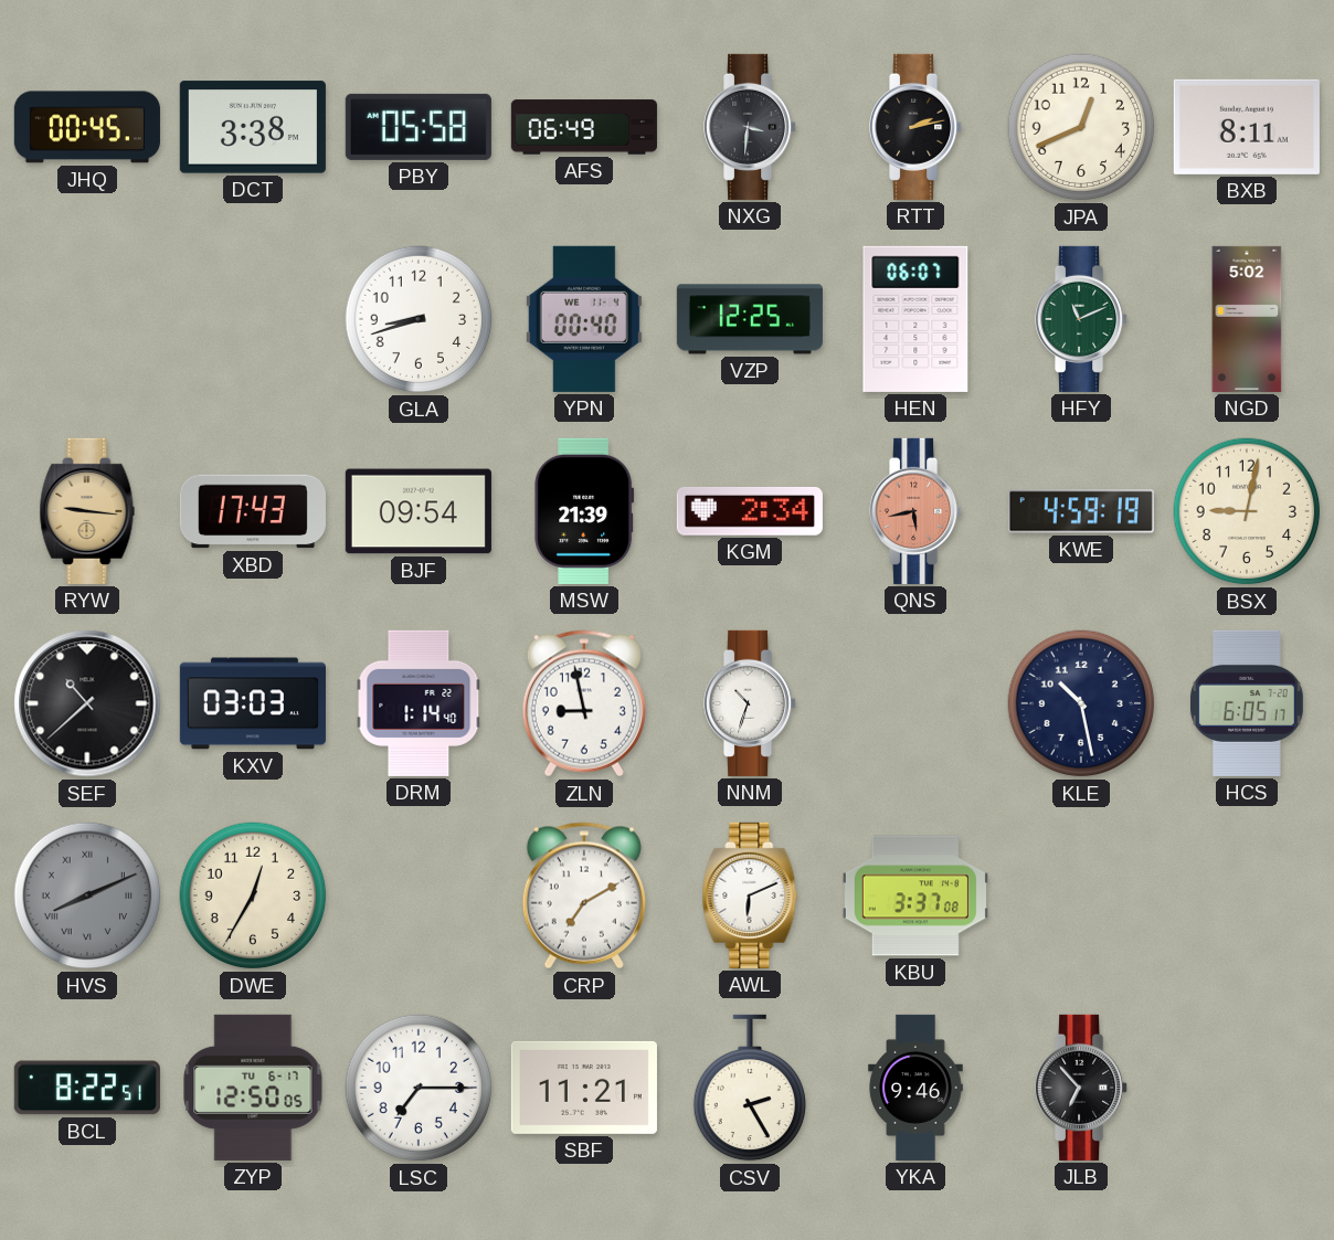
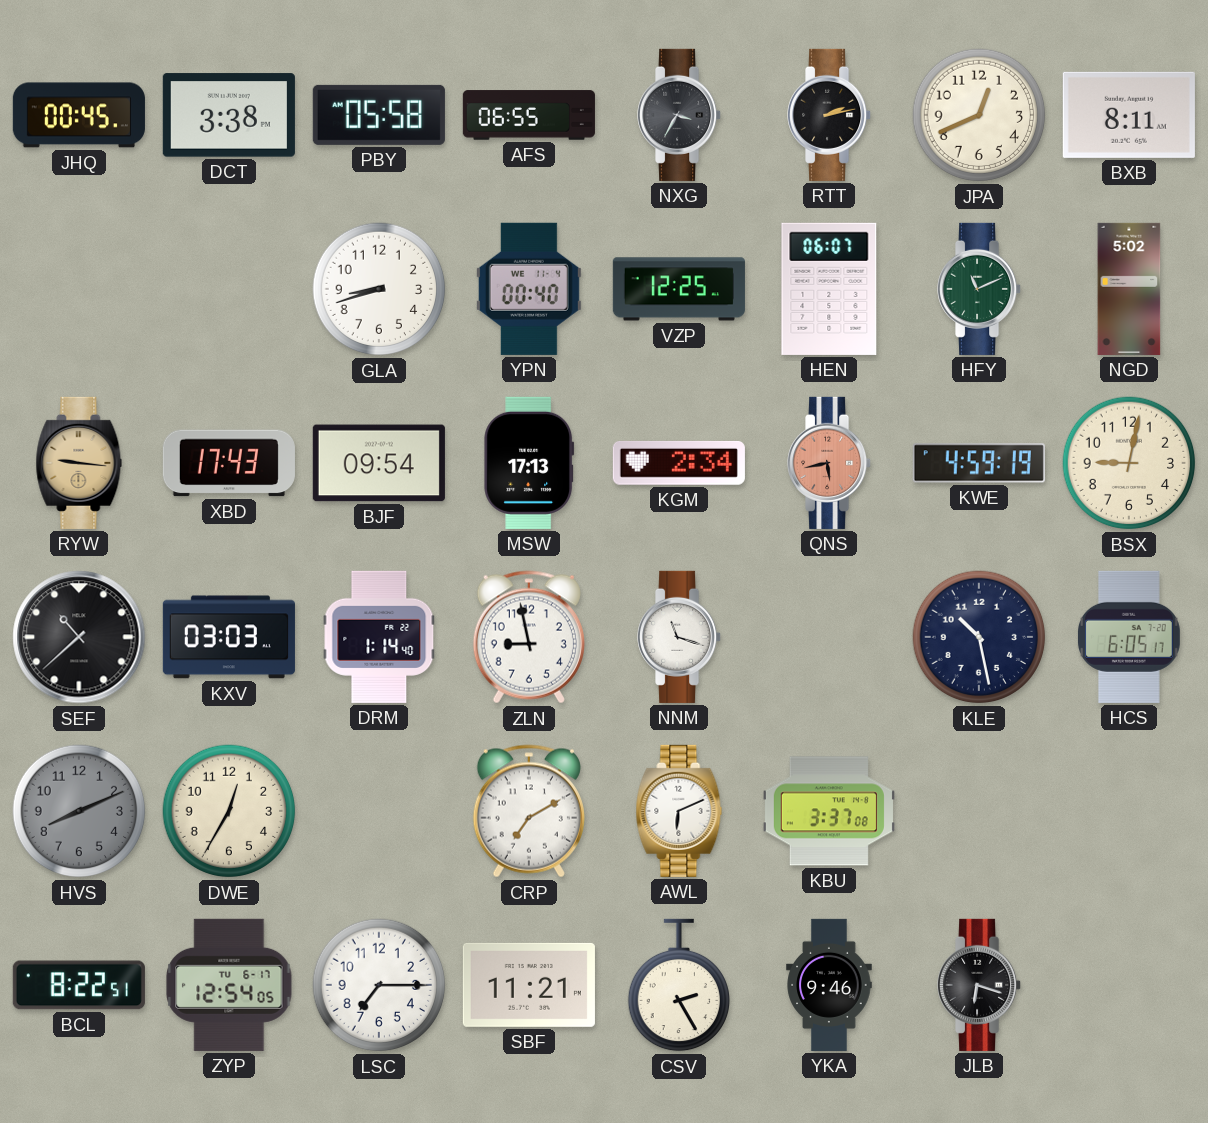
AFS: 06:49 -> 06:55 (529, 115)
NXG: 3:31 -> 3:35 (680, 115)
MSW: 21:39 -> 17:13 (529, 463)
NNM: 10:33 -> 11:18 (680, 637)
HVS numerals: Roman -> Arabic (79, 811)
ZYP: 12:50 -> 12:54 (229, 985)
JLB: 6:53 -> 6:18 (980, 985)
